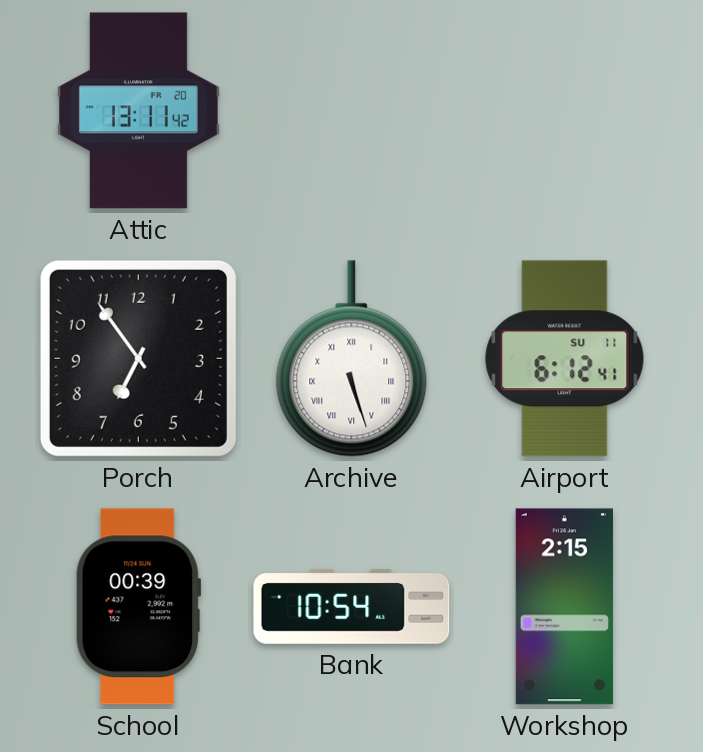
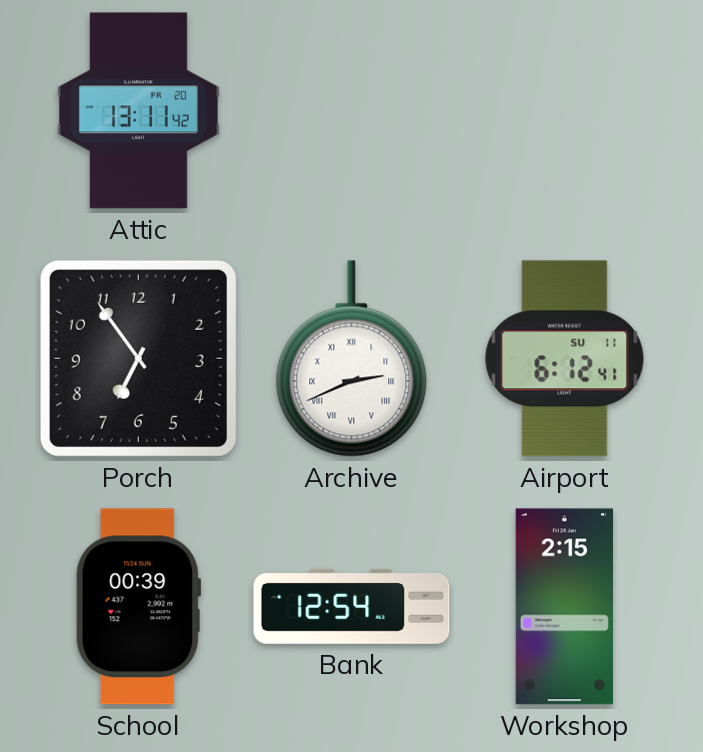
Archive: 5:27 -> 2:41 (352, 359)
Bank: 10:54 -> 12:54 (352, 606)
